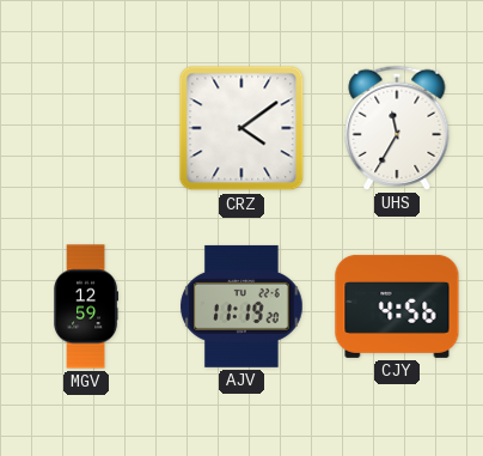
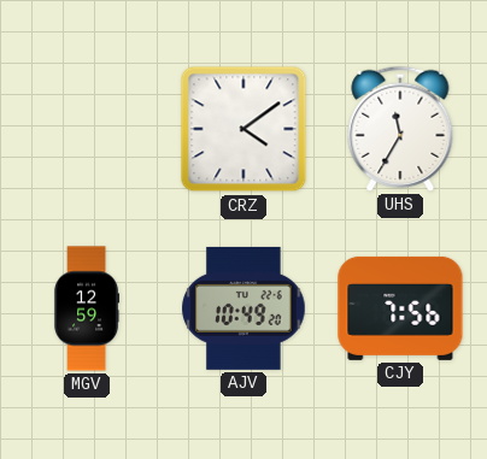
AJV: 11:19 -> 10:49 (243, 308)
CJY: 4:56 -> 7:56 (400, 308)
